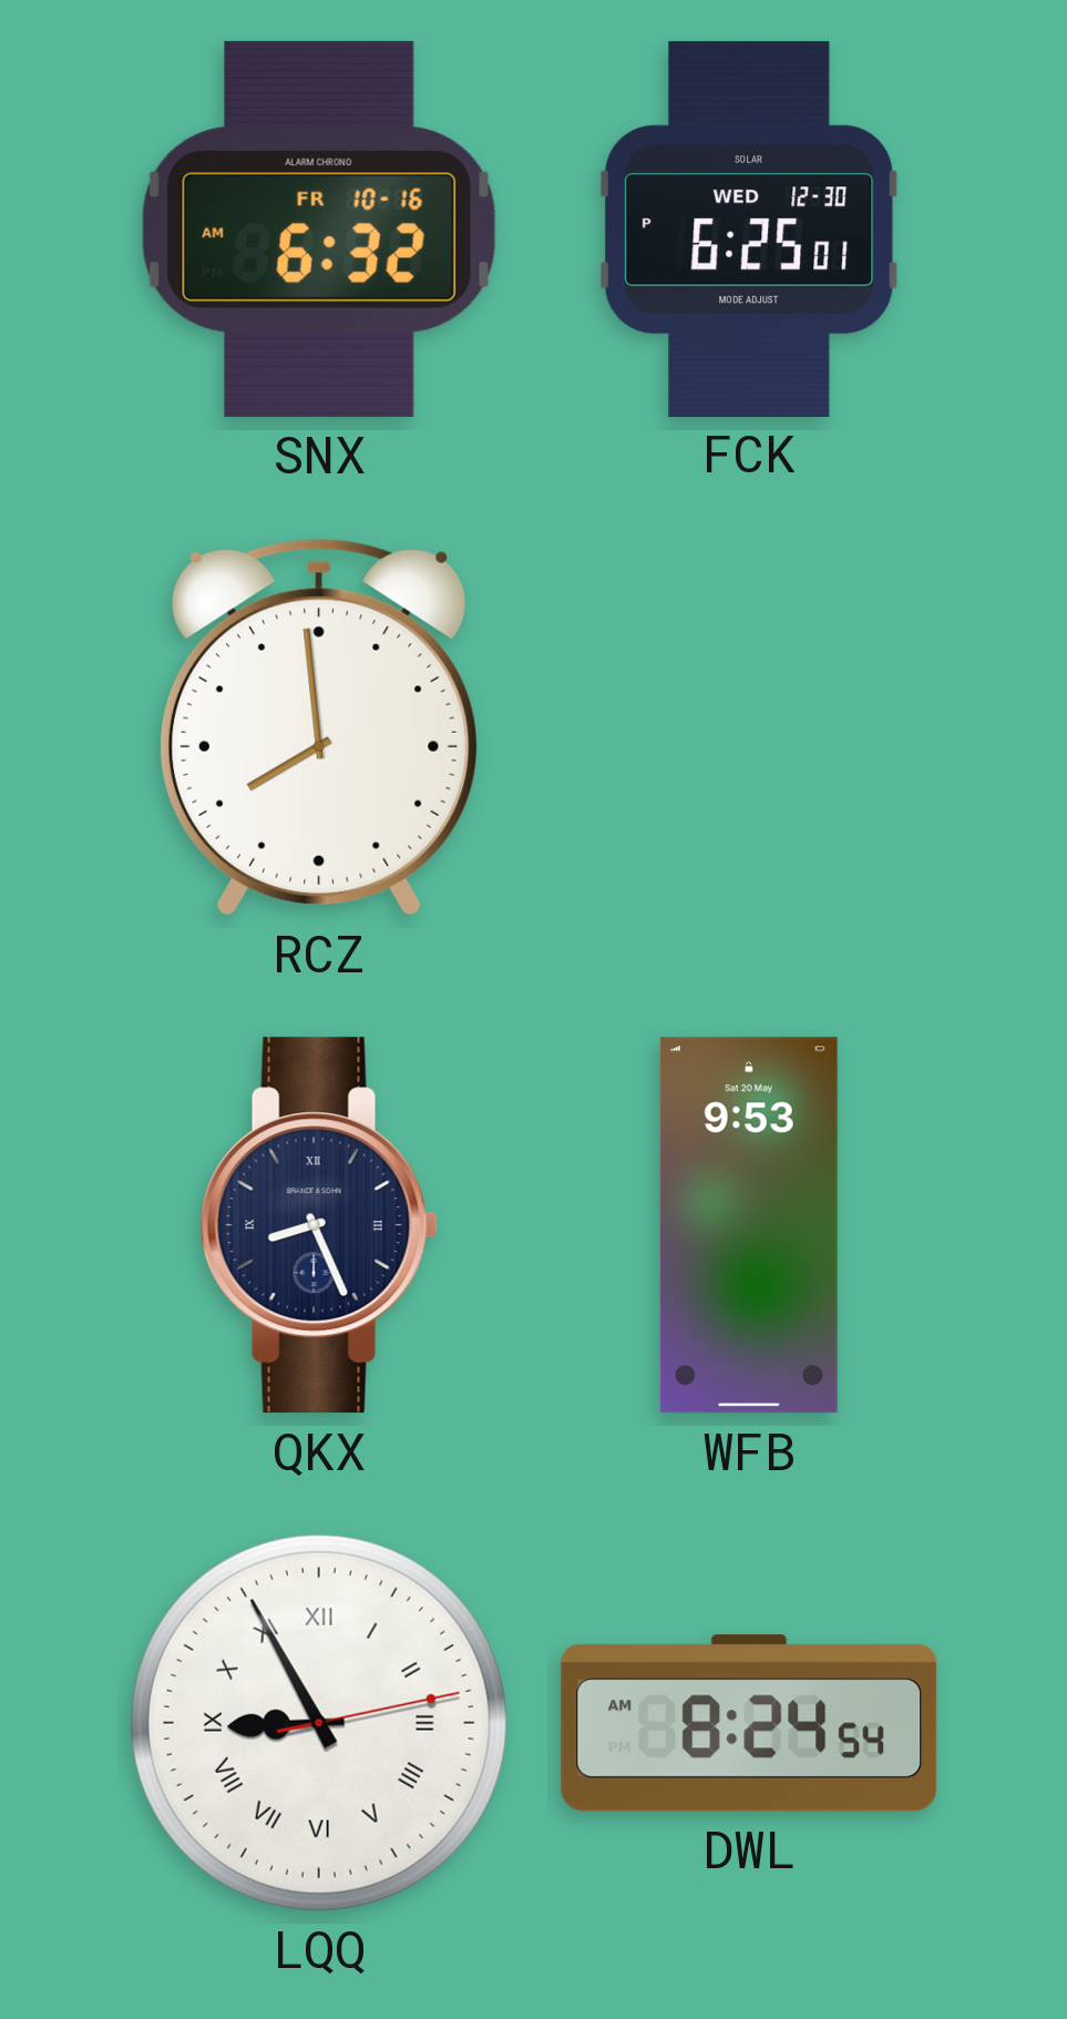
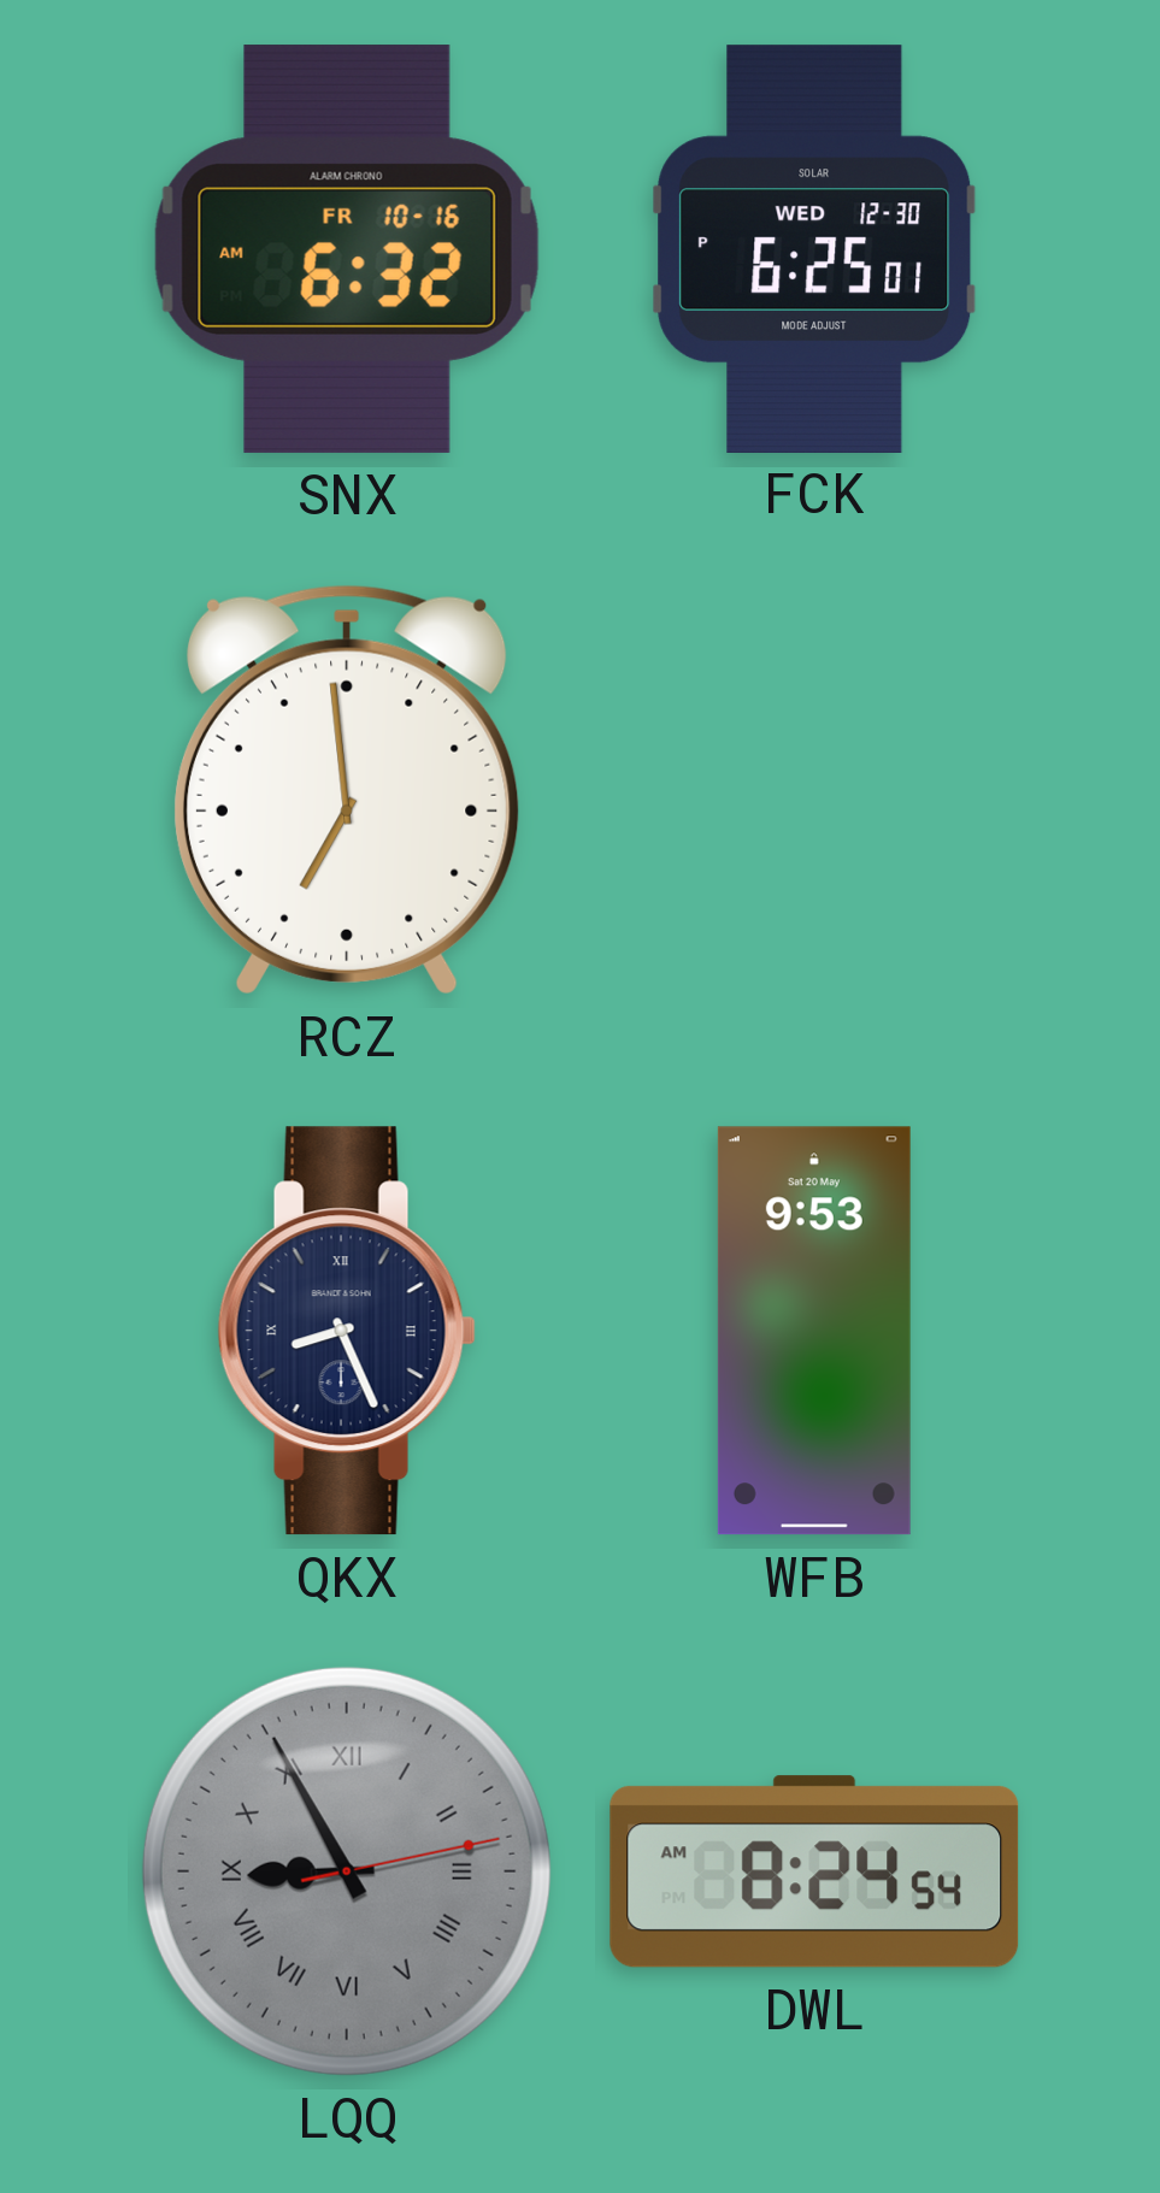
RCZ: 7:59 -> 6:59 (347, 790)
LQQ dial: white -> grey (347, 1871)
